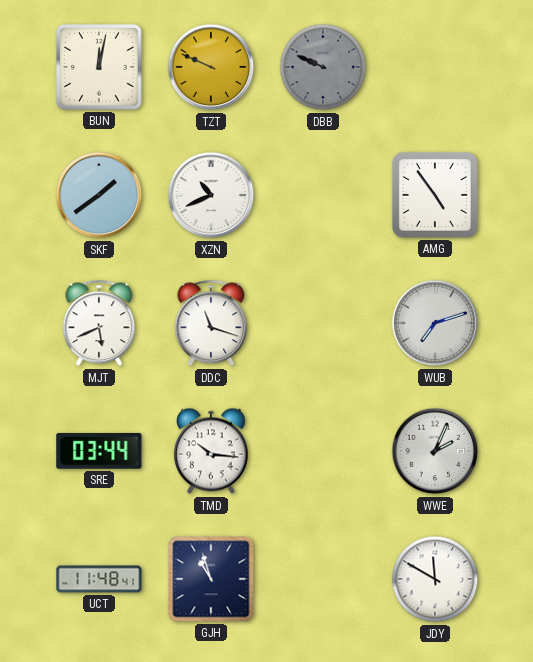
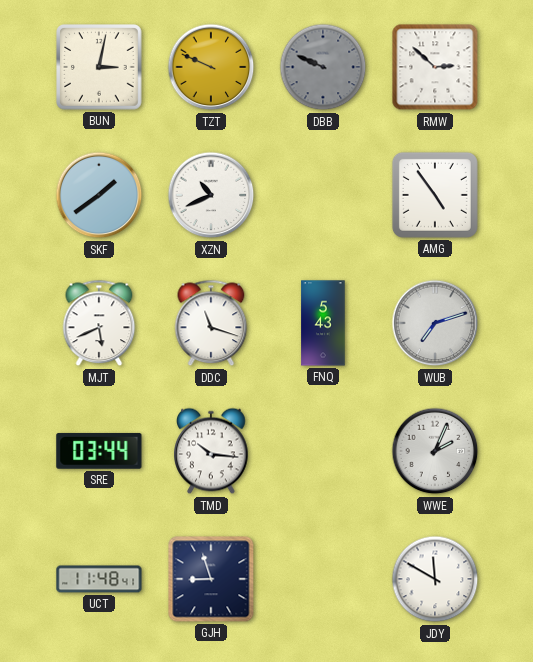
BUN: 12:02 -> 3:02 (99, 67)
RMW: none -> 2:52 (435, 67)
FNQ: none -> 5:43 (323, 323)
GJH: 10:57 -> 8:57 (211, 579)
